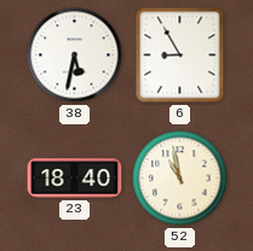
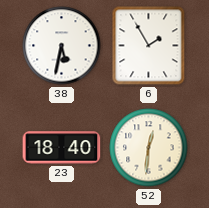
6: 8:55 -> 1:55 (149, 46)
52: 10:58 -> 12:31 (149, 148)
